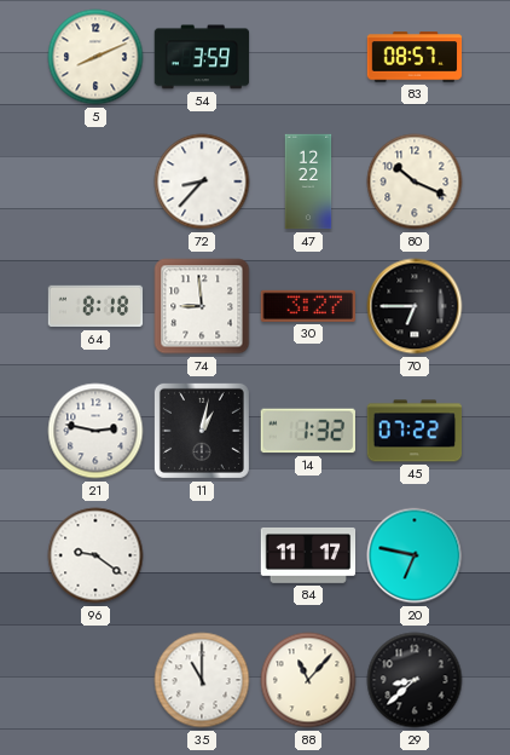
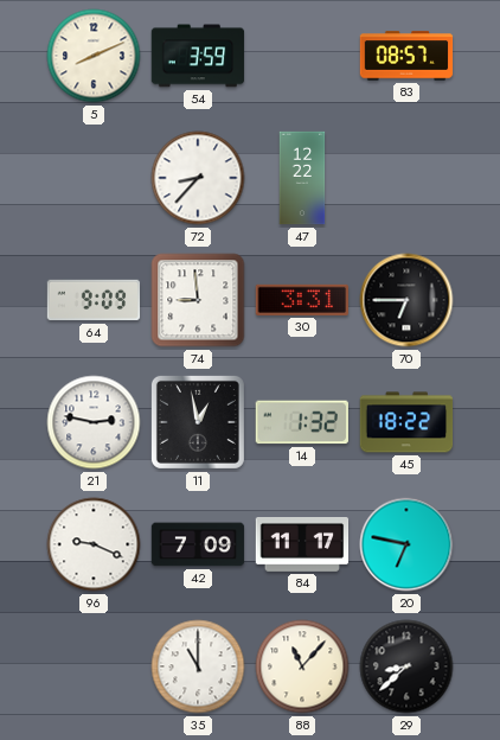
80: 10:19 -> none (415, 181)
64: 8:18 -> 9:09 (94, 300)
30: 3:27 -> 3:31 (301, 300)
11: 1:02 -> 12:58 (198, 422)
45: 07:22 -> 18:22 (406, 422)
96: 9:21 -> 9:19 (94, 544)
42: none -> 7:09 (198, 544)
